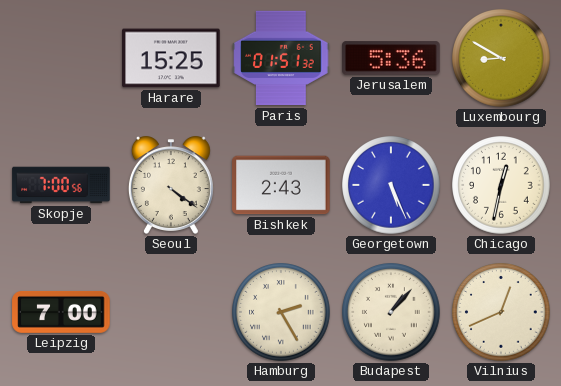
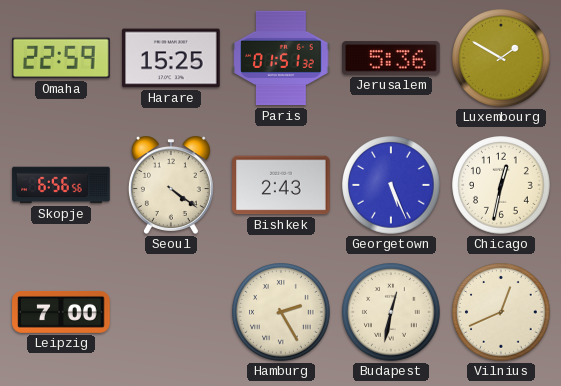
Omaha: none -> 22:59 (61, 58)
Luxembourg: 8:50 -> 1:50 (501, 58)
Skopje: 7:00 -> 6:56 (61, 185)
Budapest: 1:07 -> 12:32 (391, 312)
